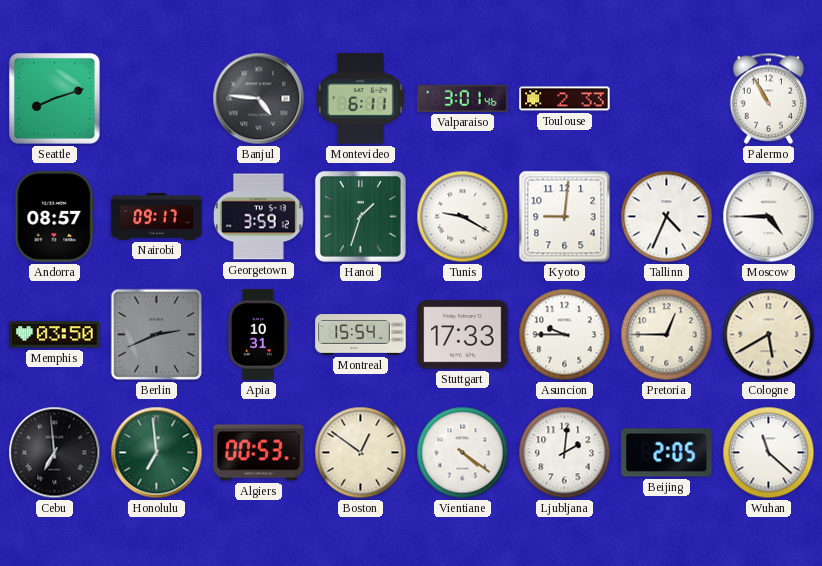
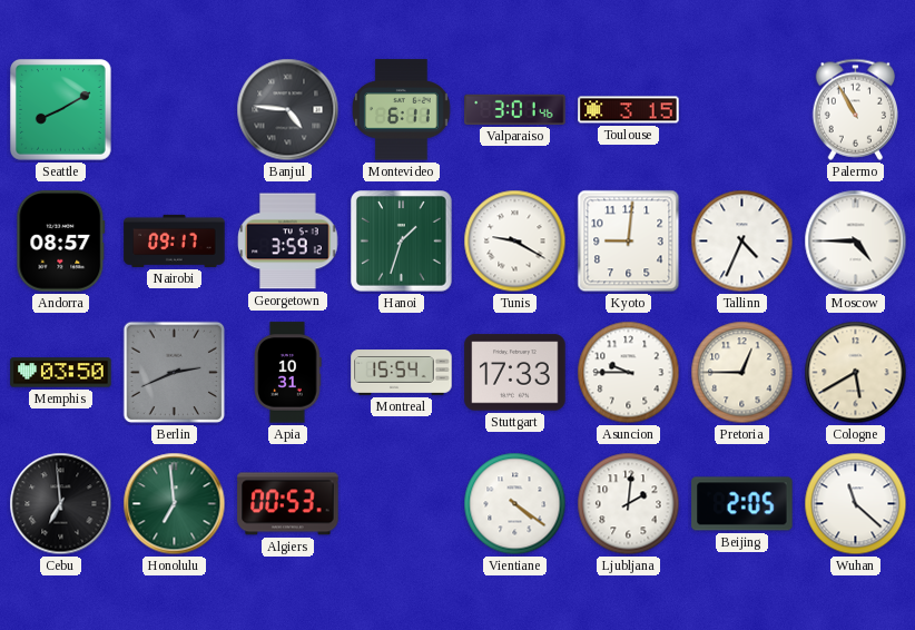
Seattle: 8:12 -> 8:10 (61, 110)
Toulouse: 2:33 -> 3:15 (629, 110)
Boston: 12:51 -> none (361, 453)
